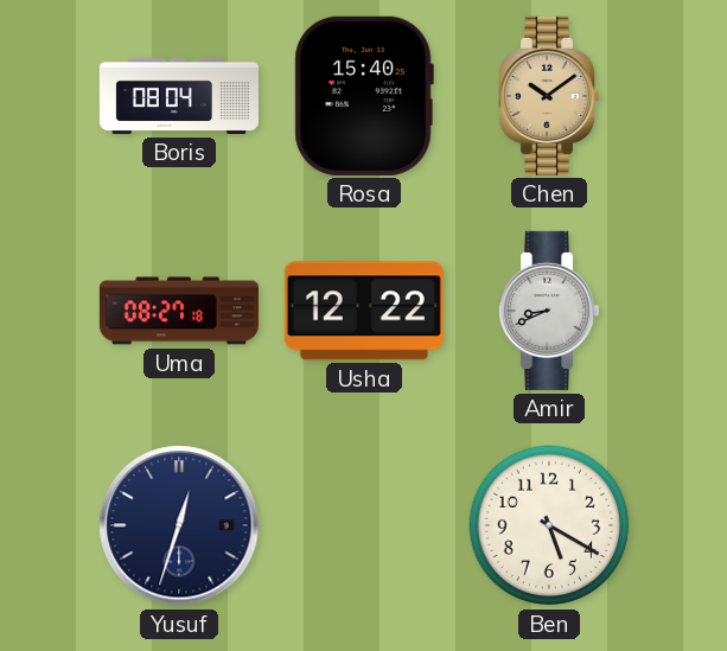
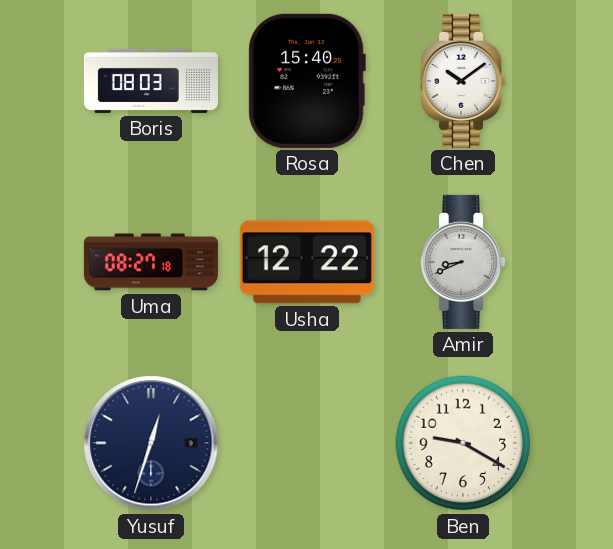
Boris: 08:04 -> 08:03 (151, 81)
Chen dial: champagne -> white (464, 81)
Ben: 5:20 -> 9:20 (463, 443)
